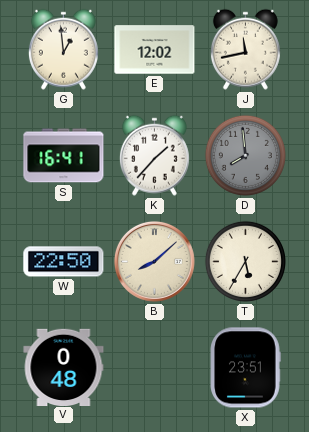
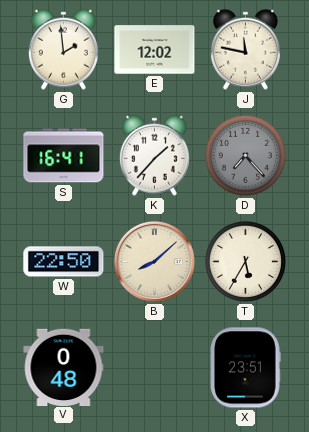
G: 12:59 -> 1:59 (63, 49)
J: 11:43 -> 11:47 (245, 49)
D: 7:59 -> 7:23 (245, 155)
